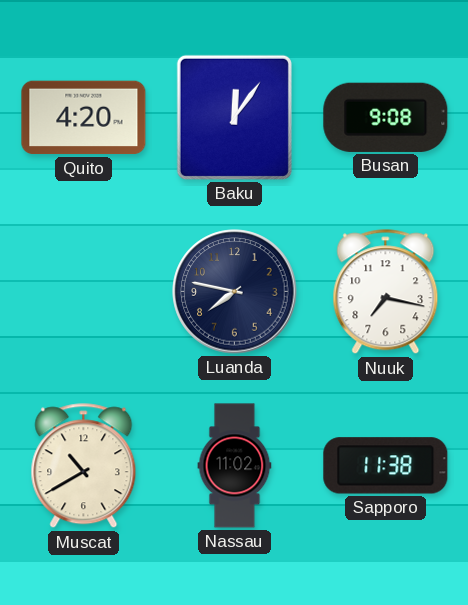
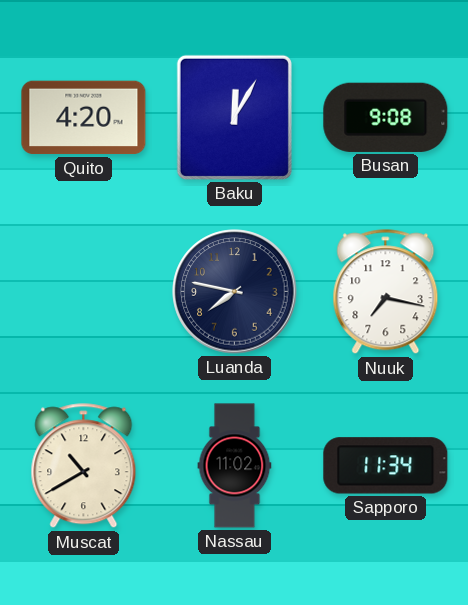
Baku: 12:06 -> 12:05 (234, 117)
Sapporo: 11:38 -> 11:34 (386, 466)
